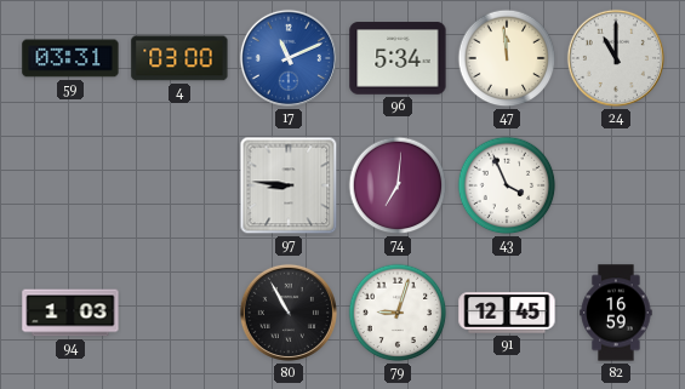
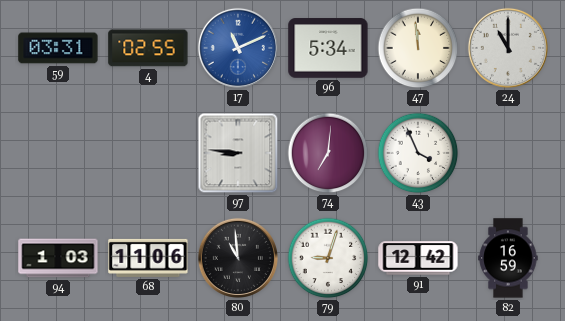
4: 03:00 -> 02:55 (148, 48)
68: none -> 11:06 (148, 258)
80: 10:55 -> 10:59 (238, 258)
91: 12:45 -> 12:42 (418, 258)
